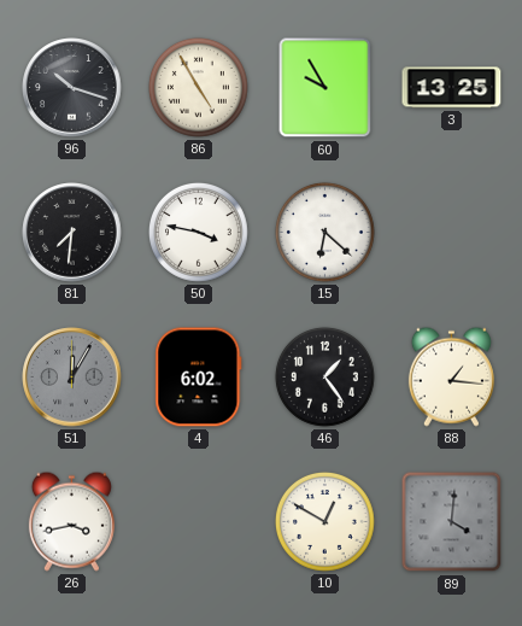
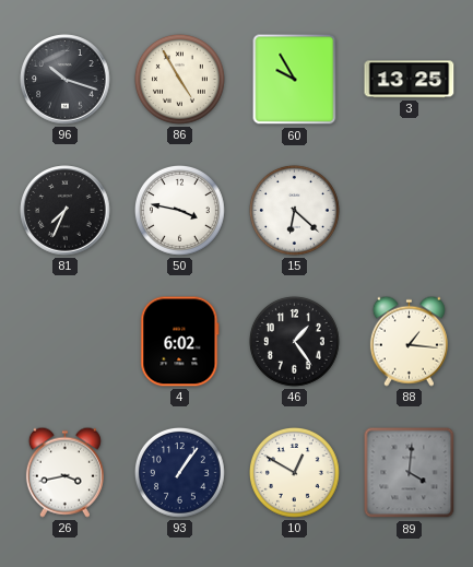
81: 7:31 -> 7:34 (66, 211)
51: 12:05 -> none (72, 378)
93: none -> 1:06 (179, 472)
